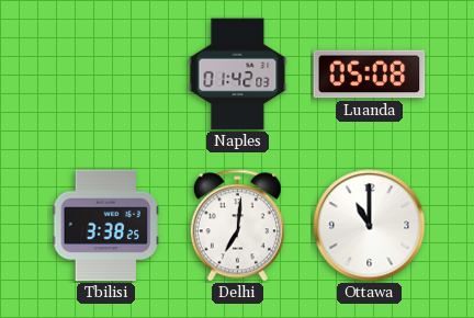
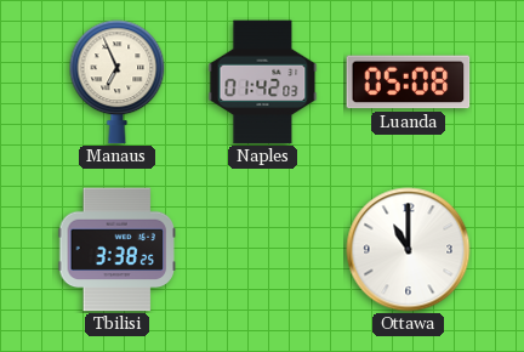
Manaus: none -> 6:56 (118, 83)
Delhi: 7:01 -> none (237, 226)
